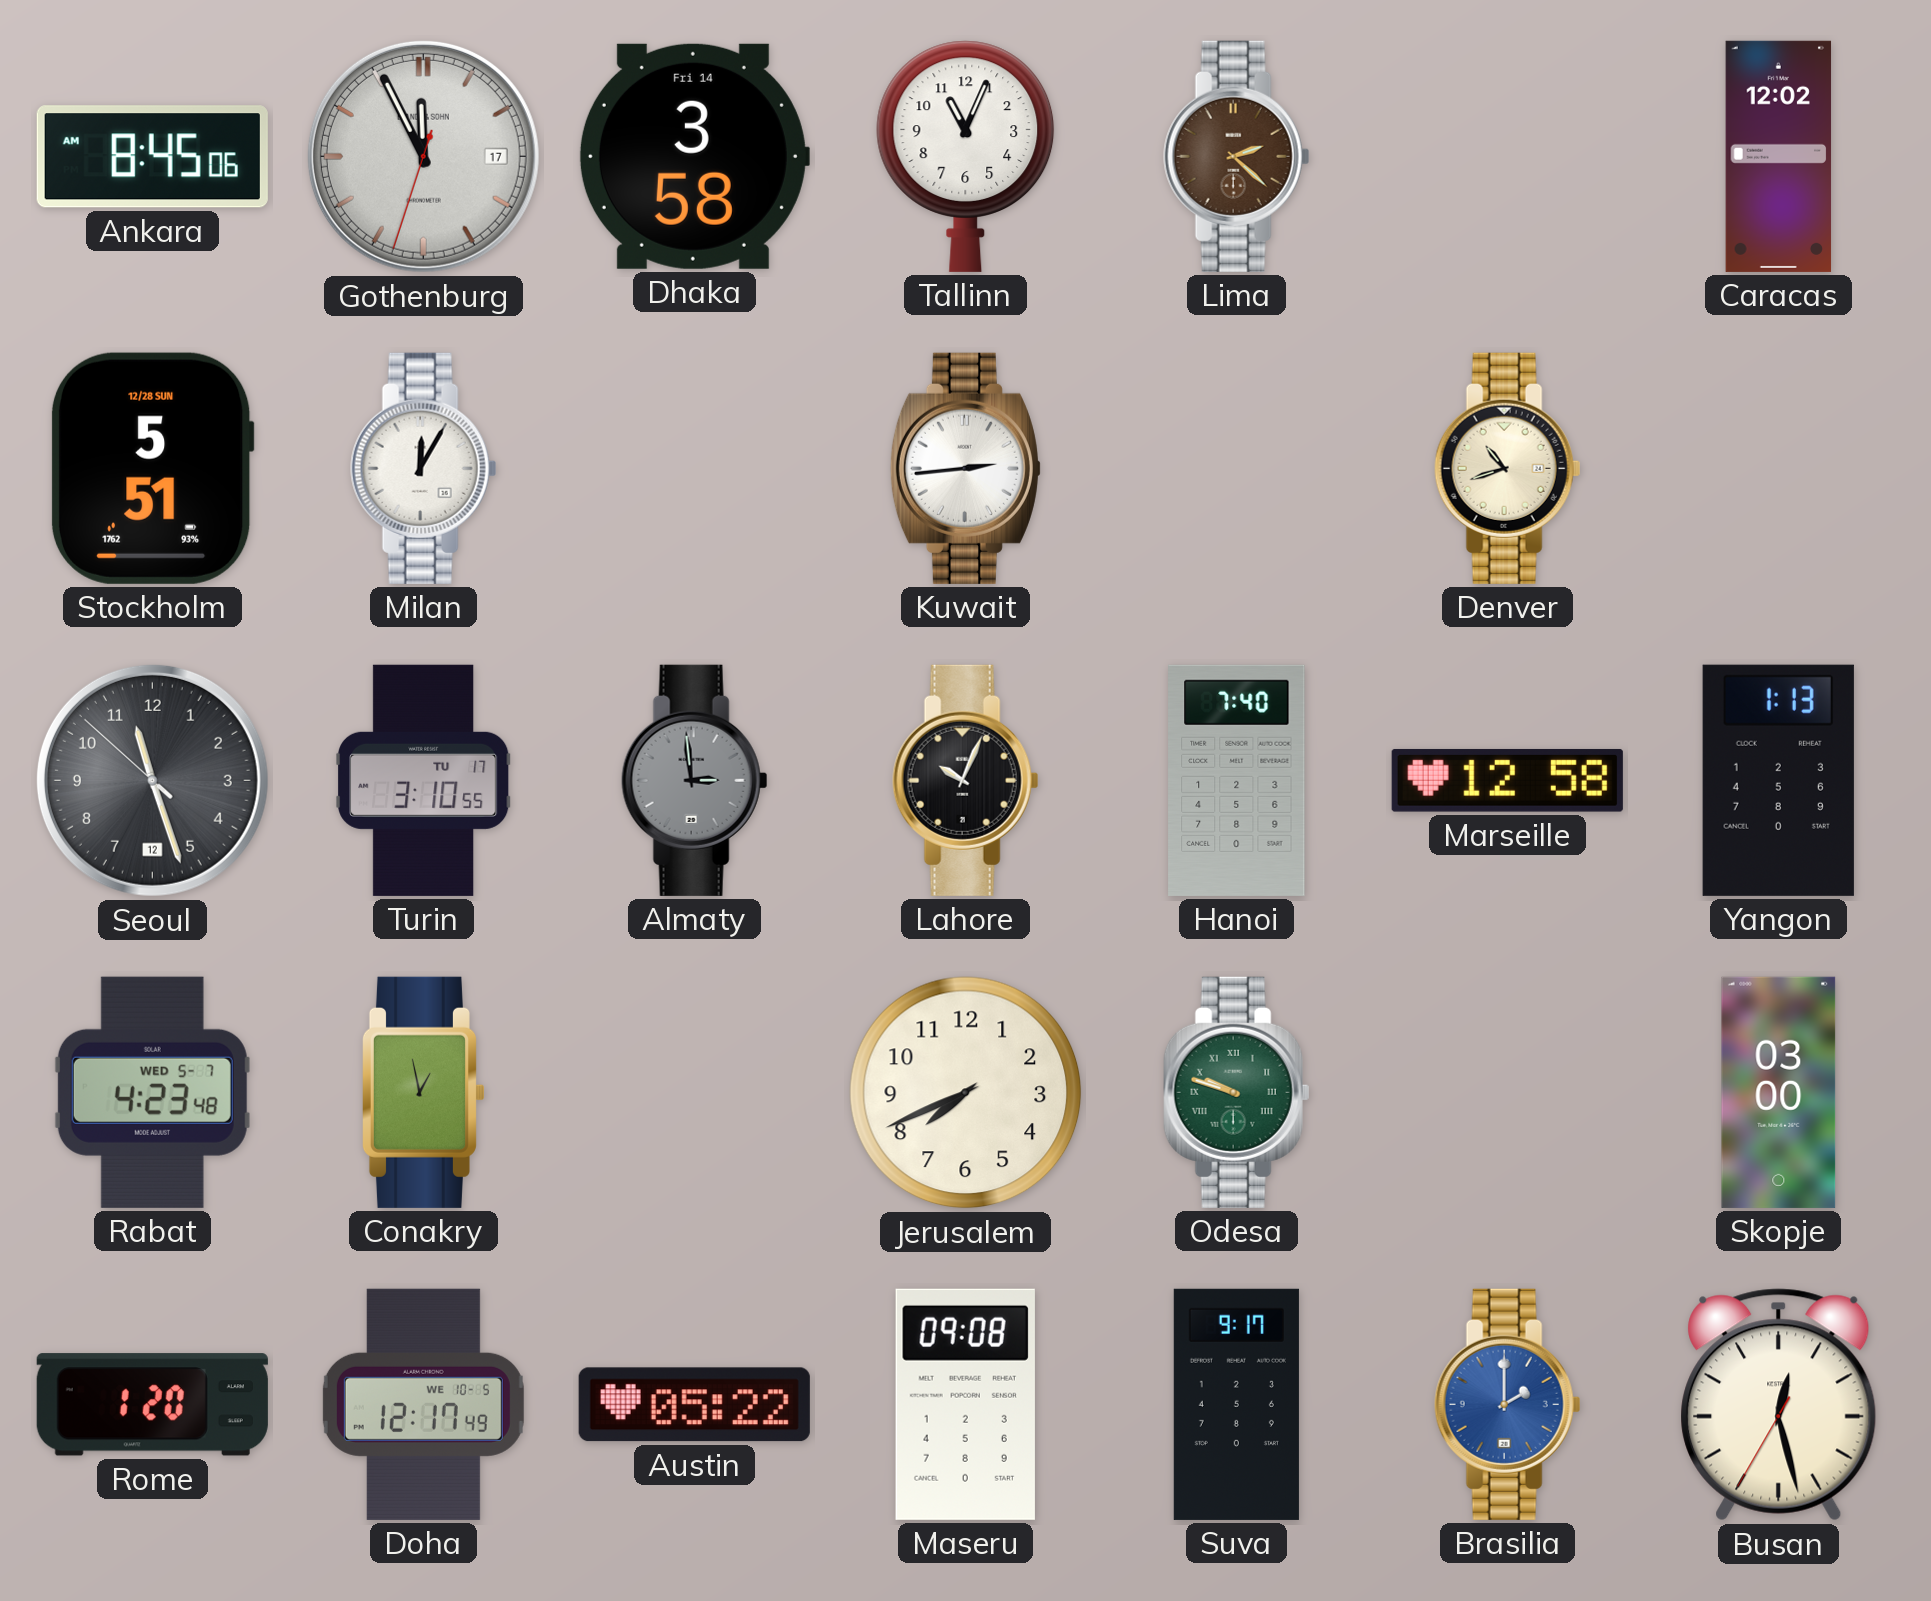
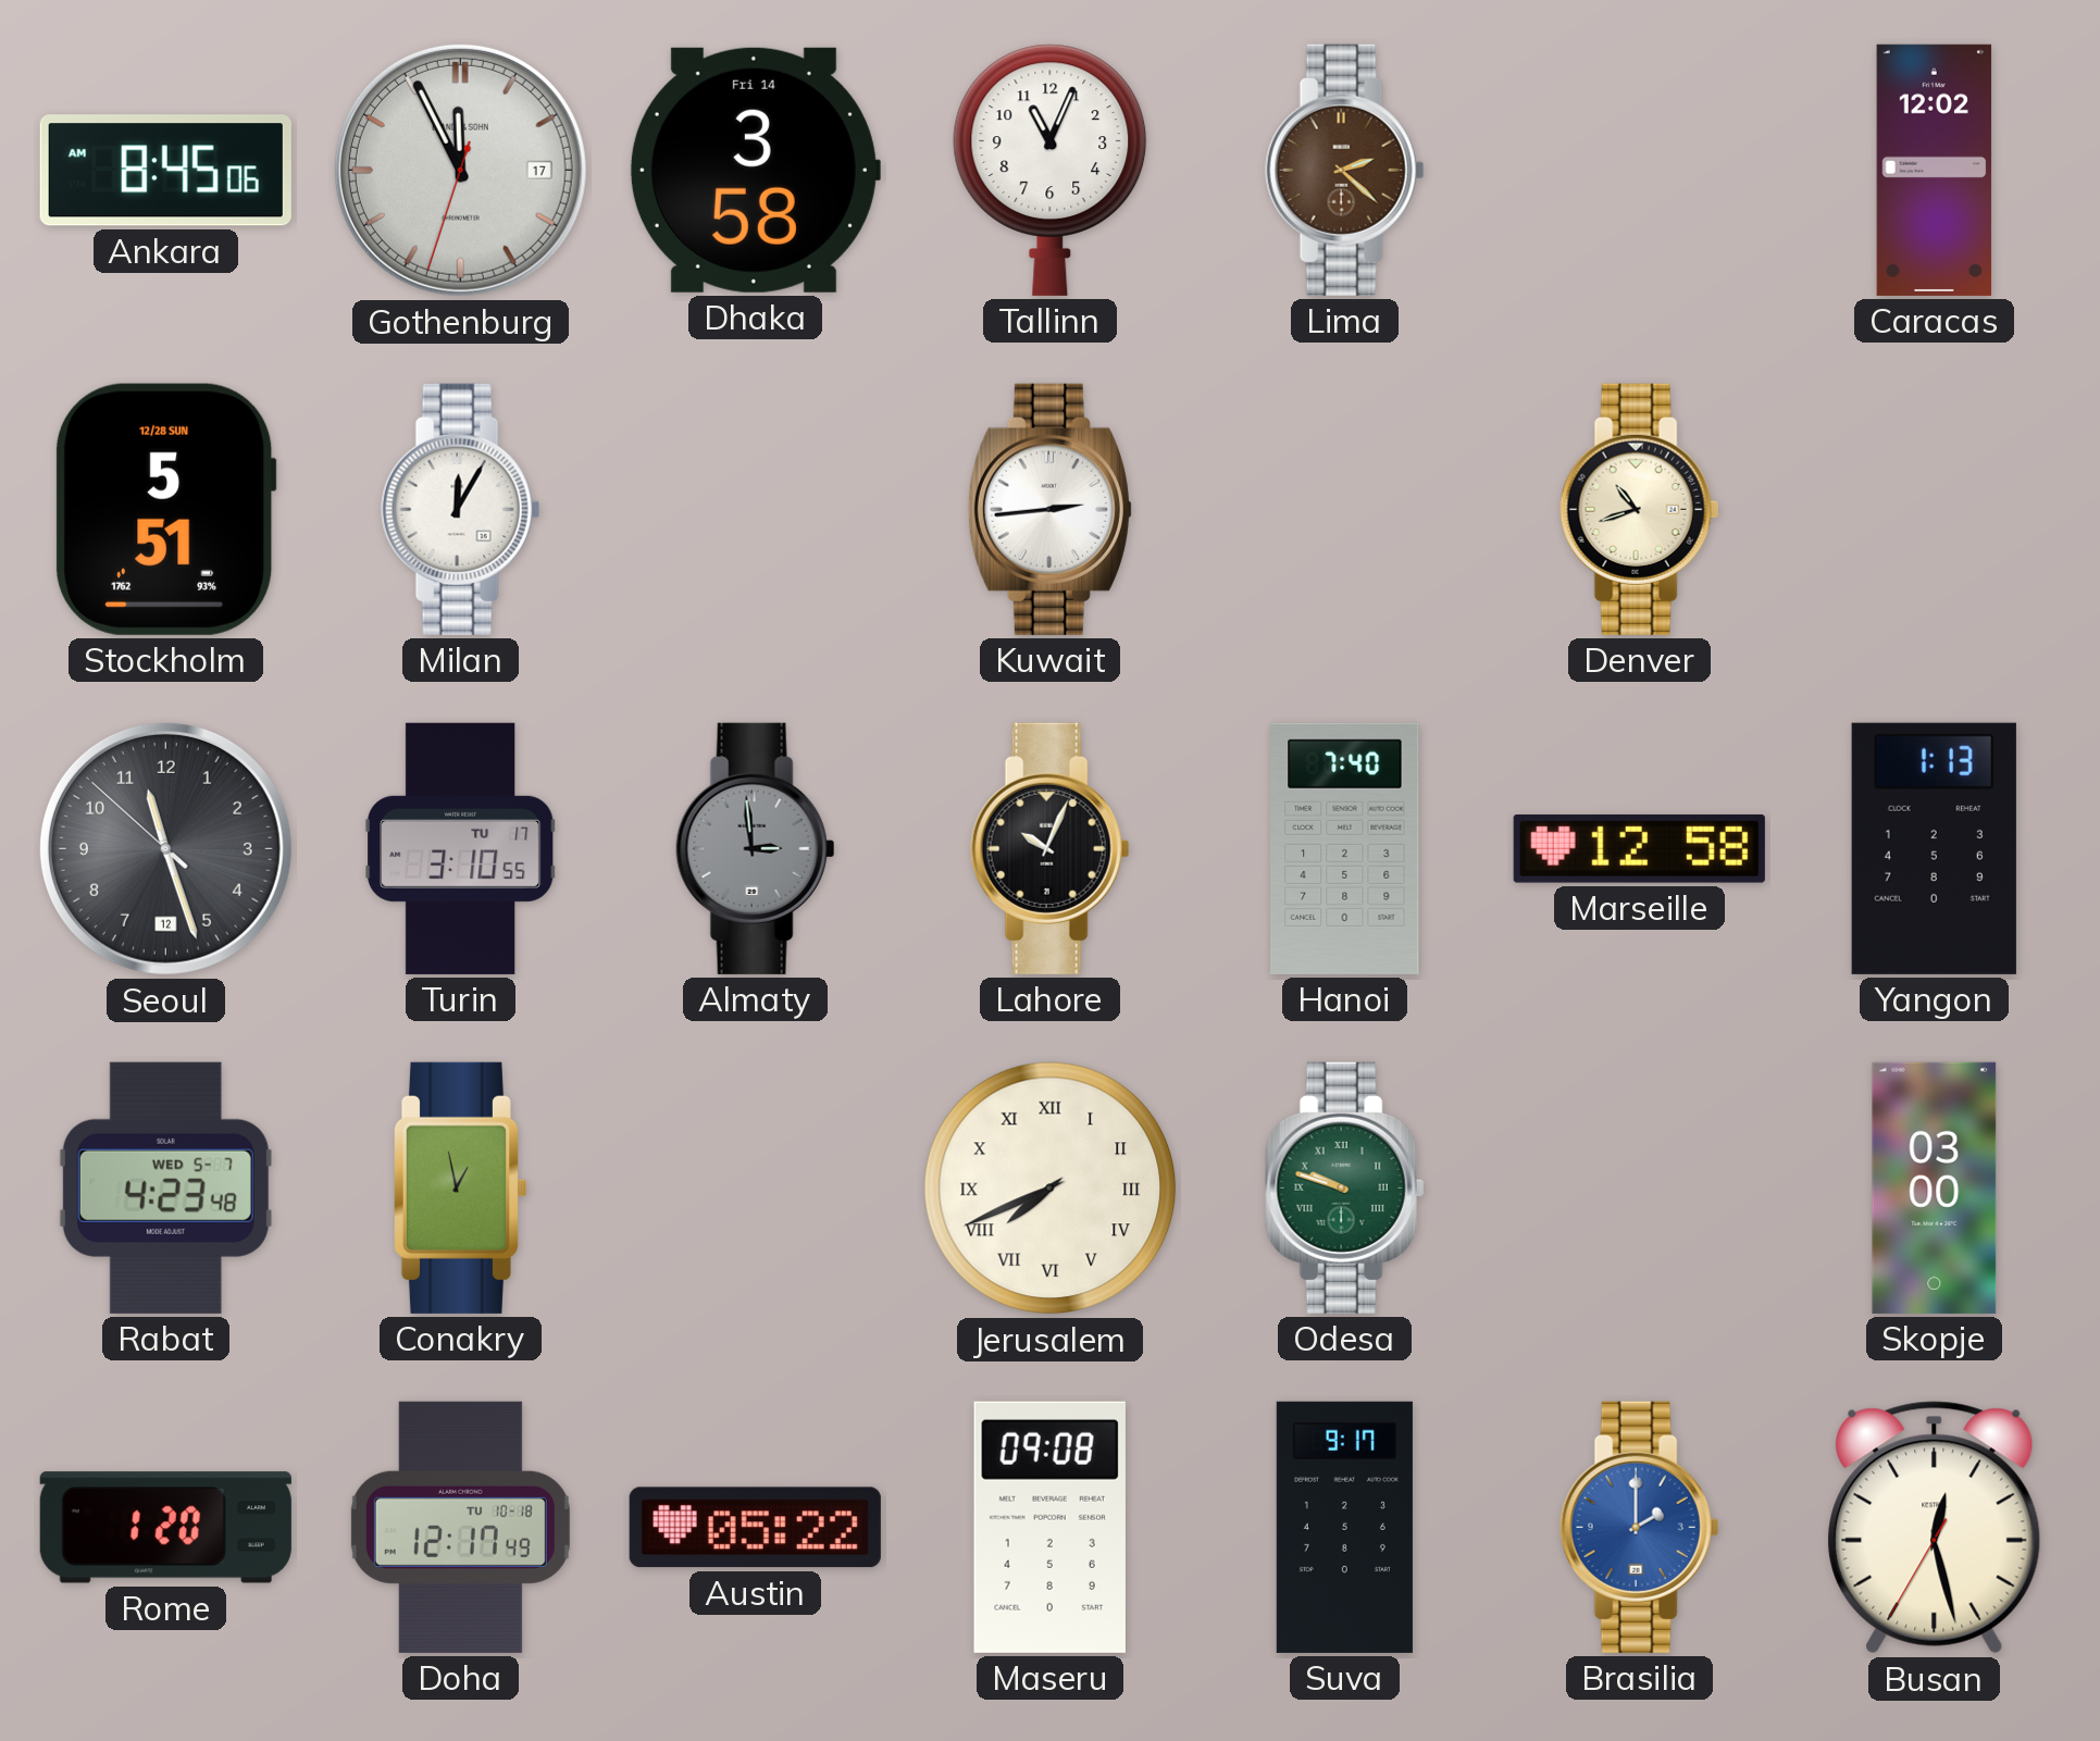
Jerusalem numerals: Arabic -> Roman (1051, 1189)
Doha date: WE 10-5 -> TU 10-18 (460, 1527)
